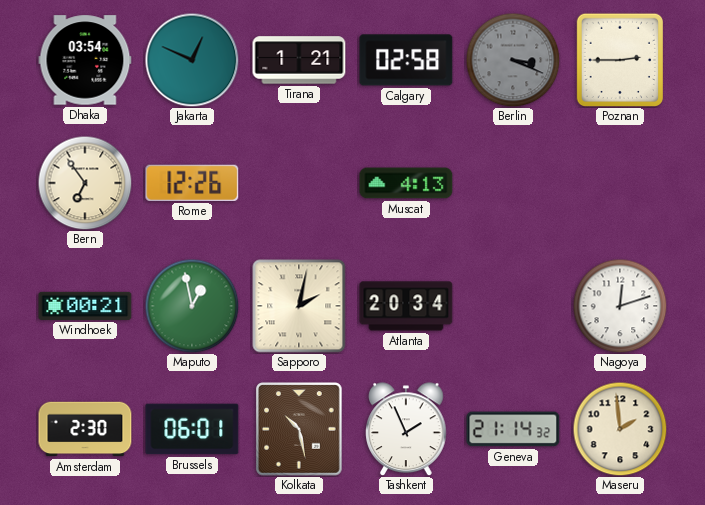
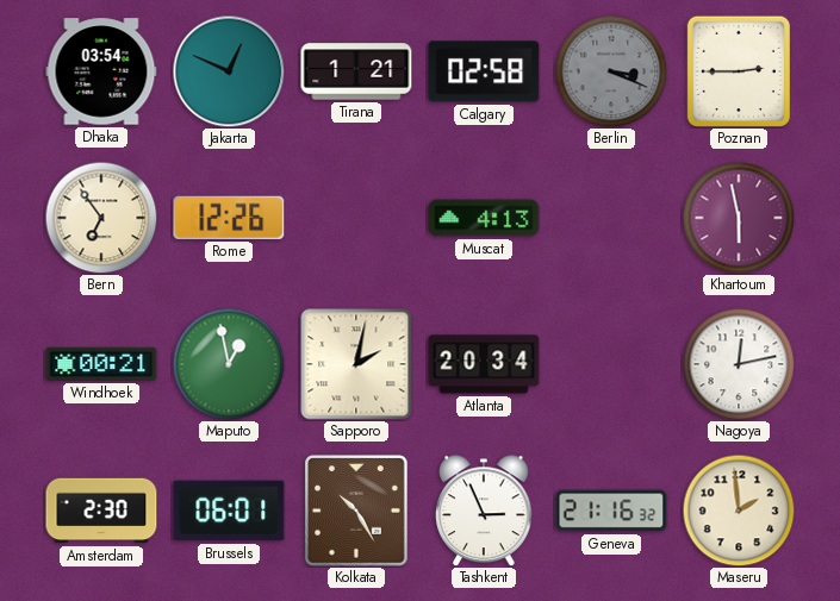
Khartoum: none -> 5:58 (739, 218)
Nagoya: 12:12 -> 12:13 (739, 364)
Kolkata: 10:28 -> 10:25 (357, 511)
Tashkent: 1:56 -> 2:56 (484, 511)
Geneva: 21:14 -> 21:16 (611, 511)
